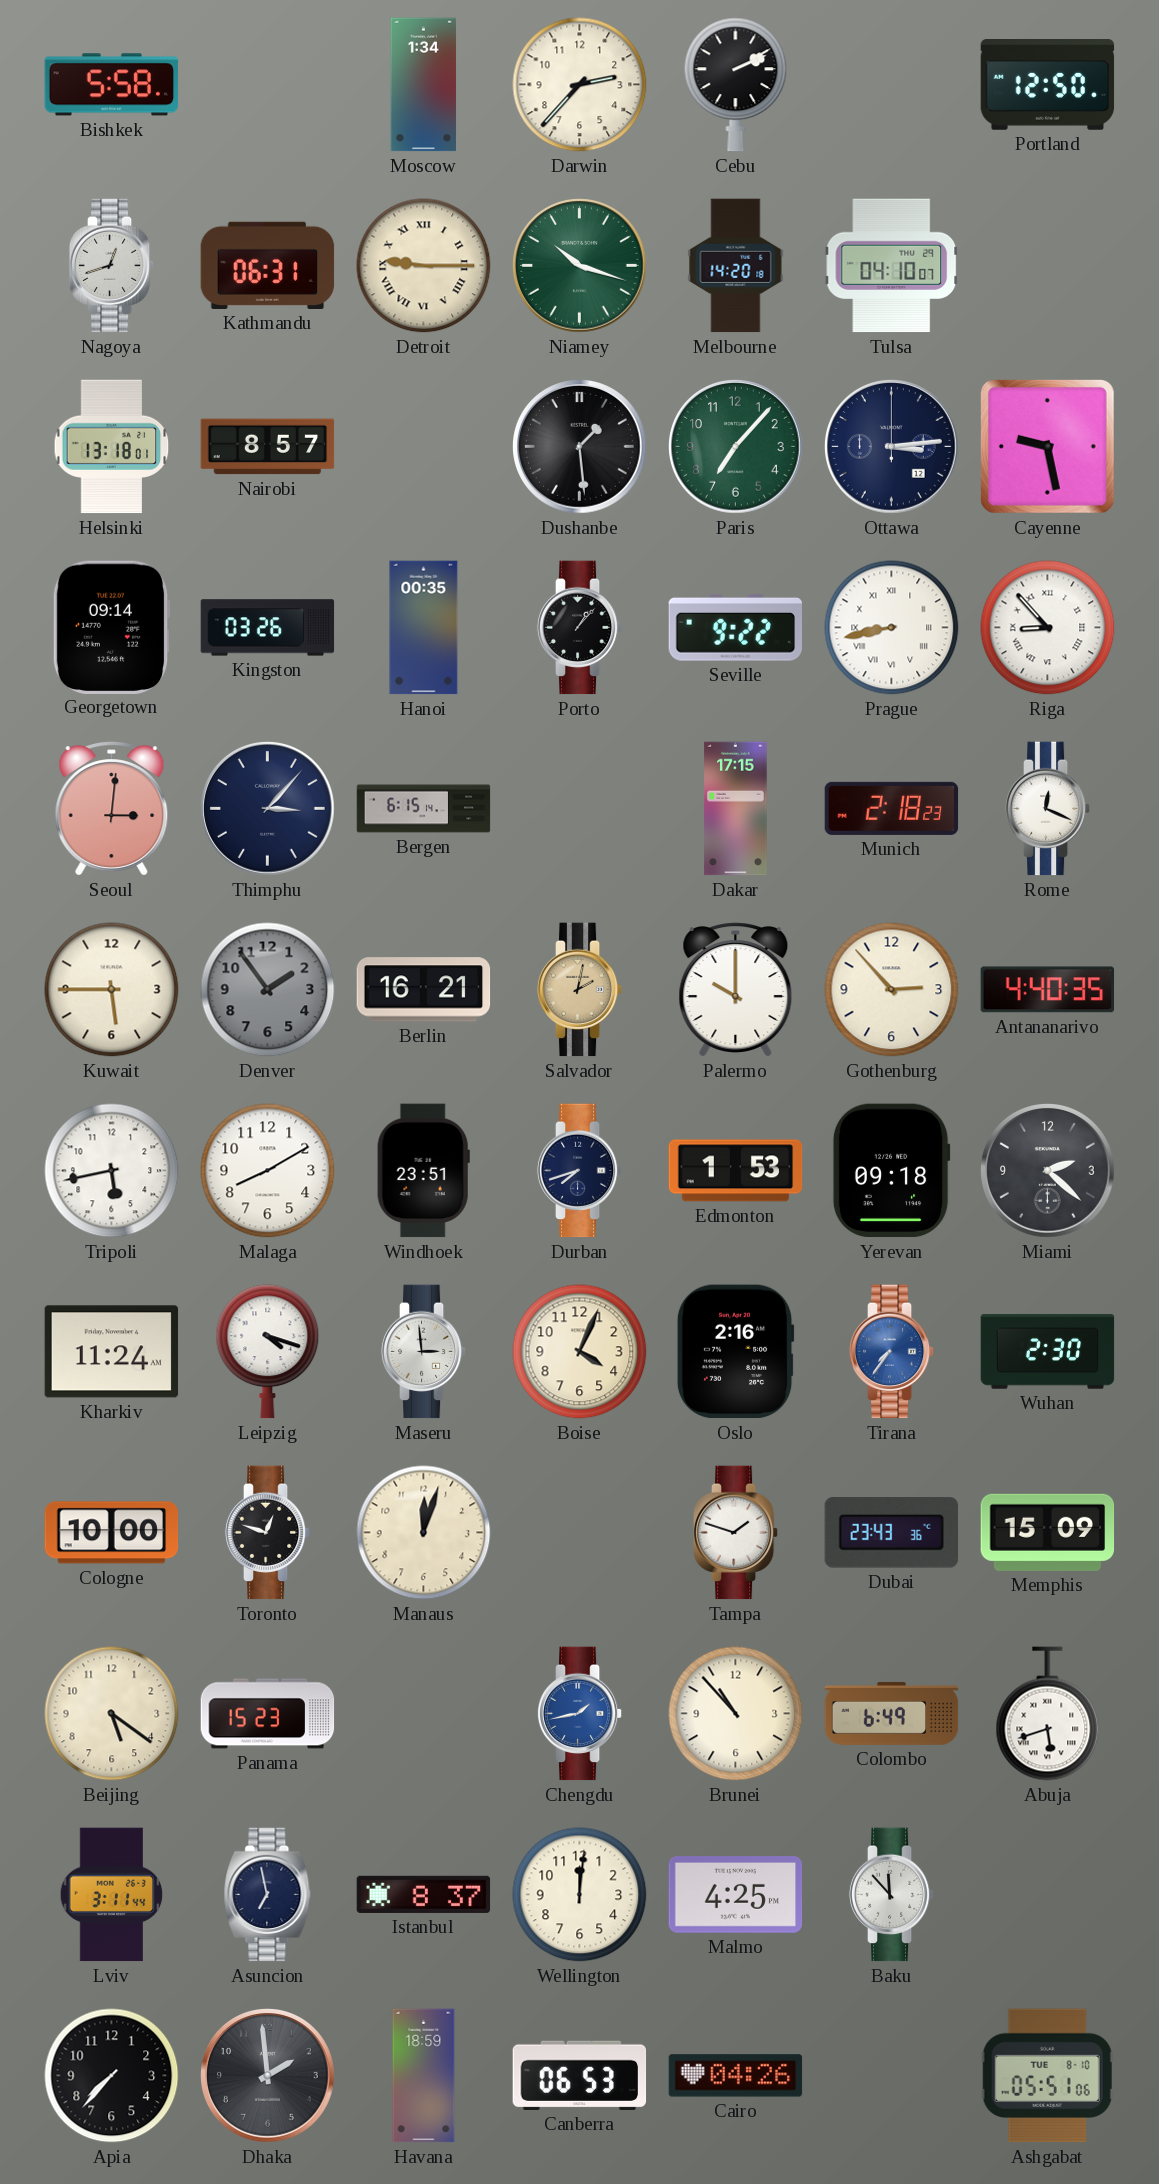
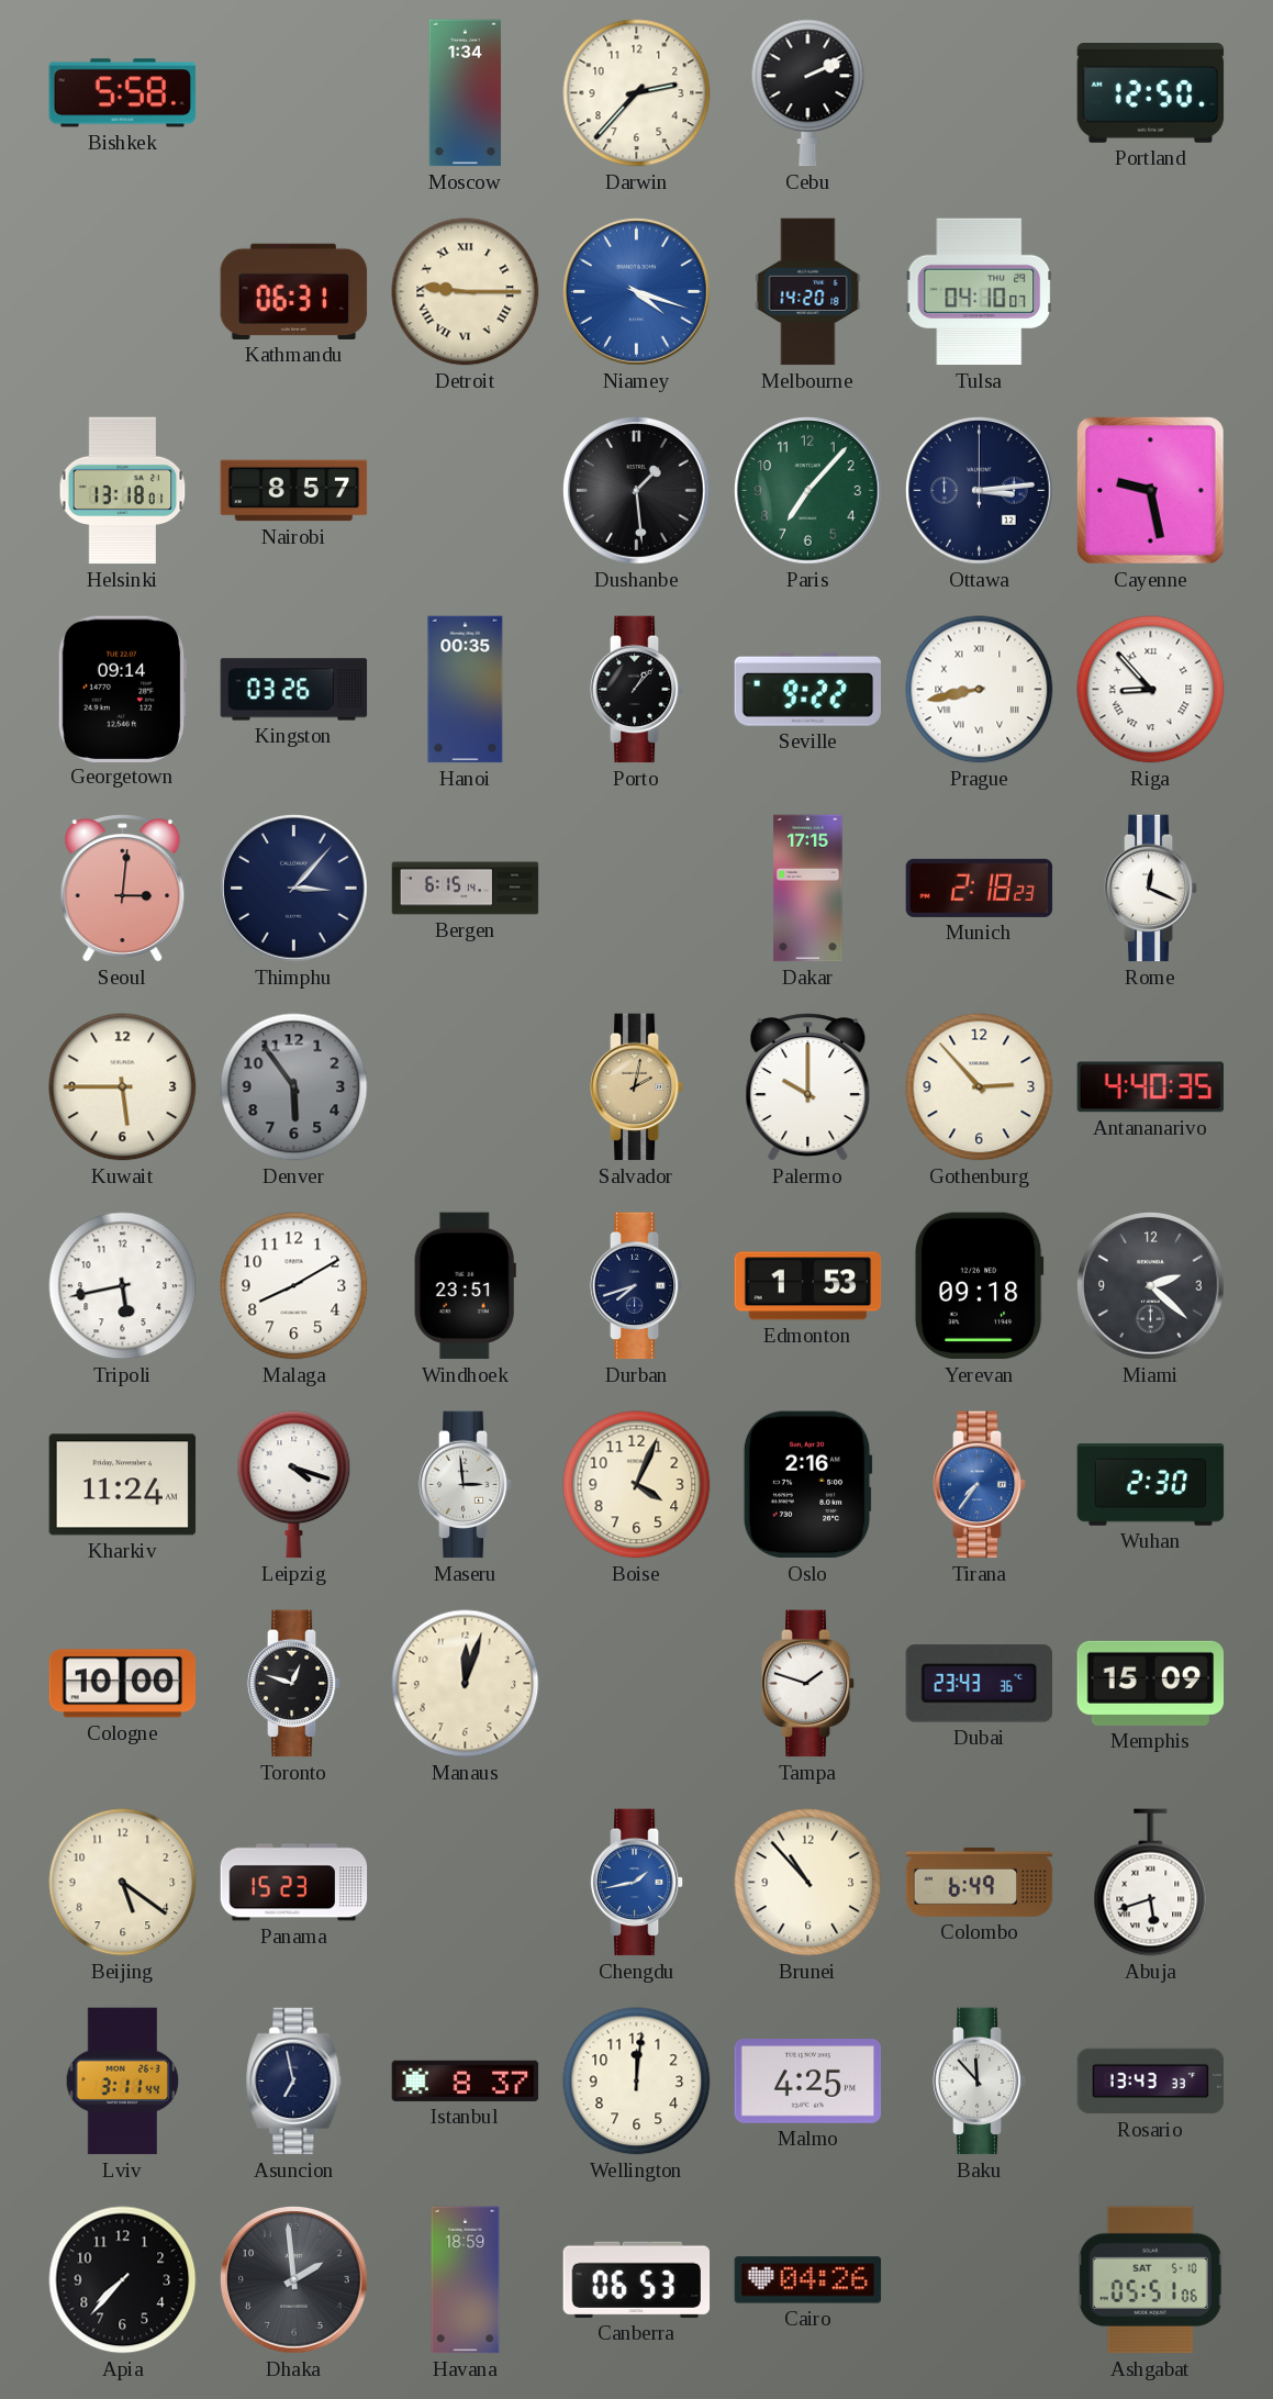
Nagoya: 12:42 -> none (112, 266)
Niamey: 10:18 -> 4:18 (637, 292)
Niamey dial: green -> blue (637, 292)
Denver: 1:54 -> 5:54 (294, 1087)
Berlin: 16:21 -> none (424, 990)
Rosario: none -> 13:43 (1151, 2082)
Ashgabat date: TUE 8-10 -> SAT 5-10 (1150, 2280)
